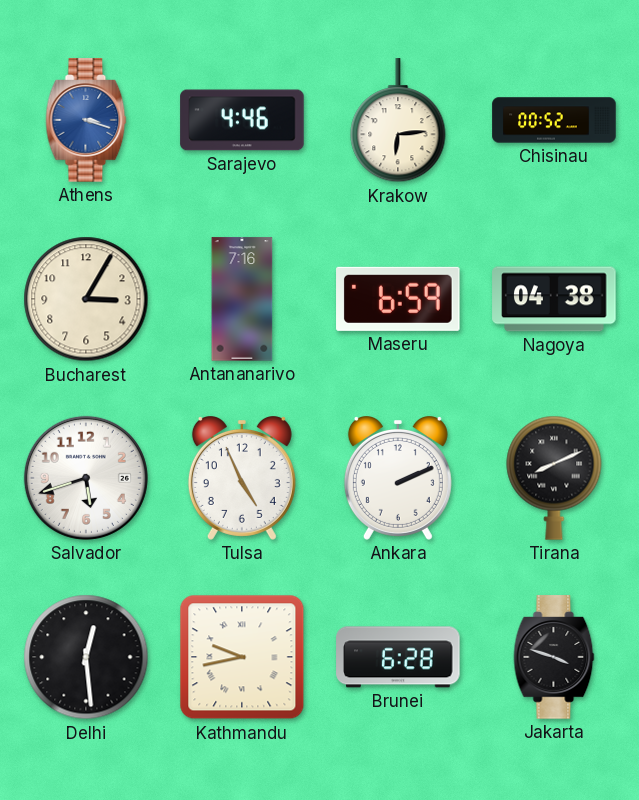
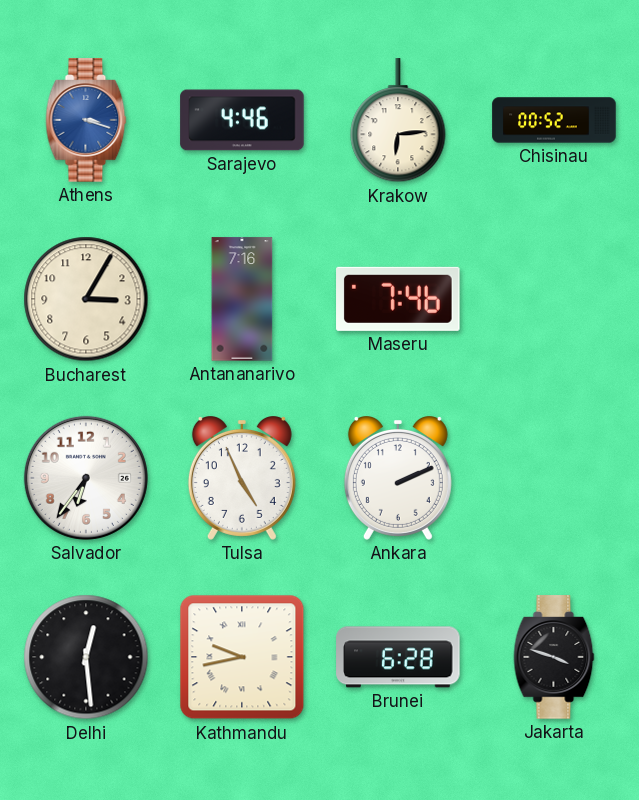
Maseru: 6:59 -> 7:46 (398, 299)
Nagoya: 04:38 -> none (554, 299)
Salvador: 5:42 -> 6:36 (86, 478)
Tirana: 8:11 -> none (554, 478)
